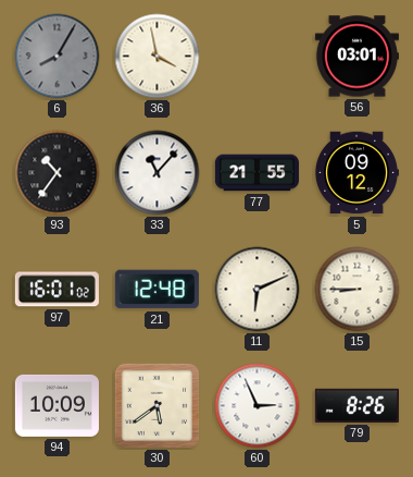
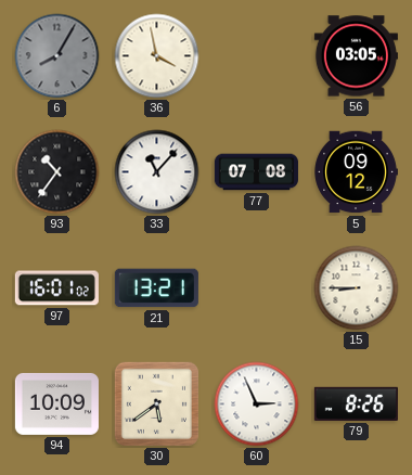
56: 03:01 -> 03:05 (356, 56)
77: 21:55 -> 07:08 (256, 172)
21: 12:48 -> 13:21 (156, 288)
11: 6:11 -> none (258, 290)
